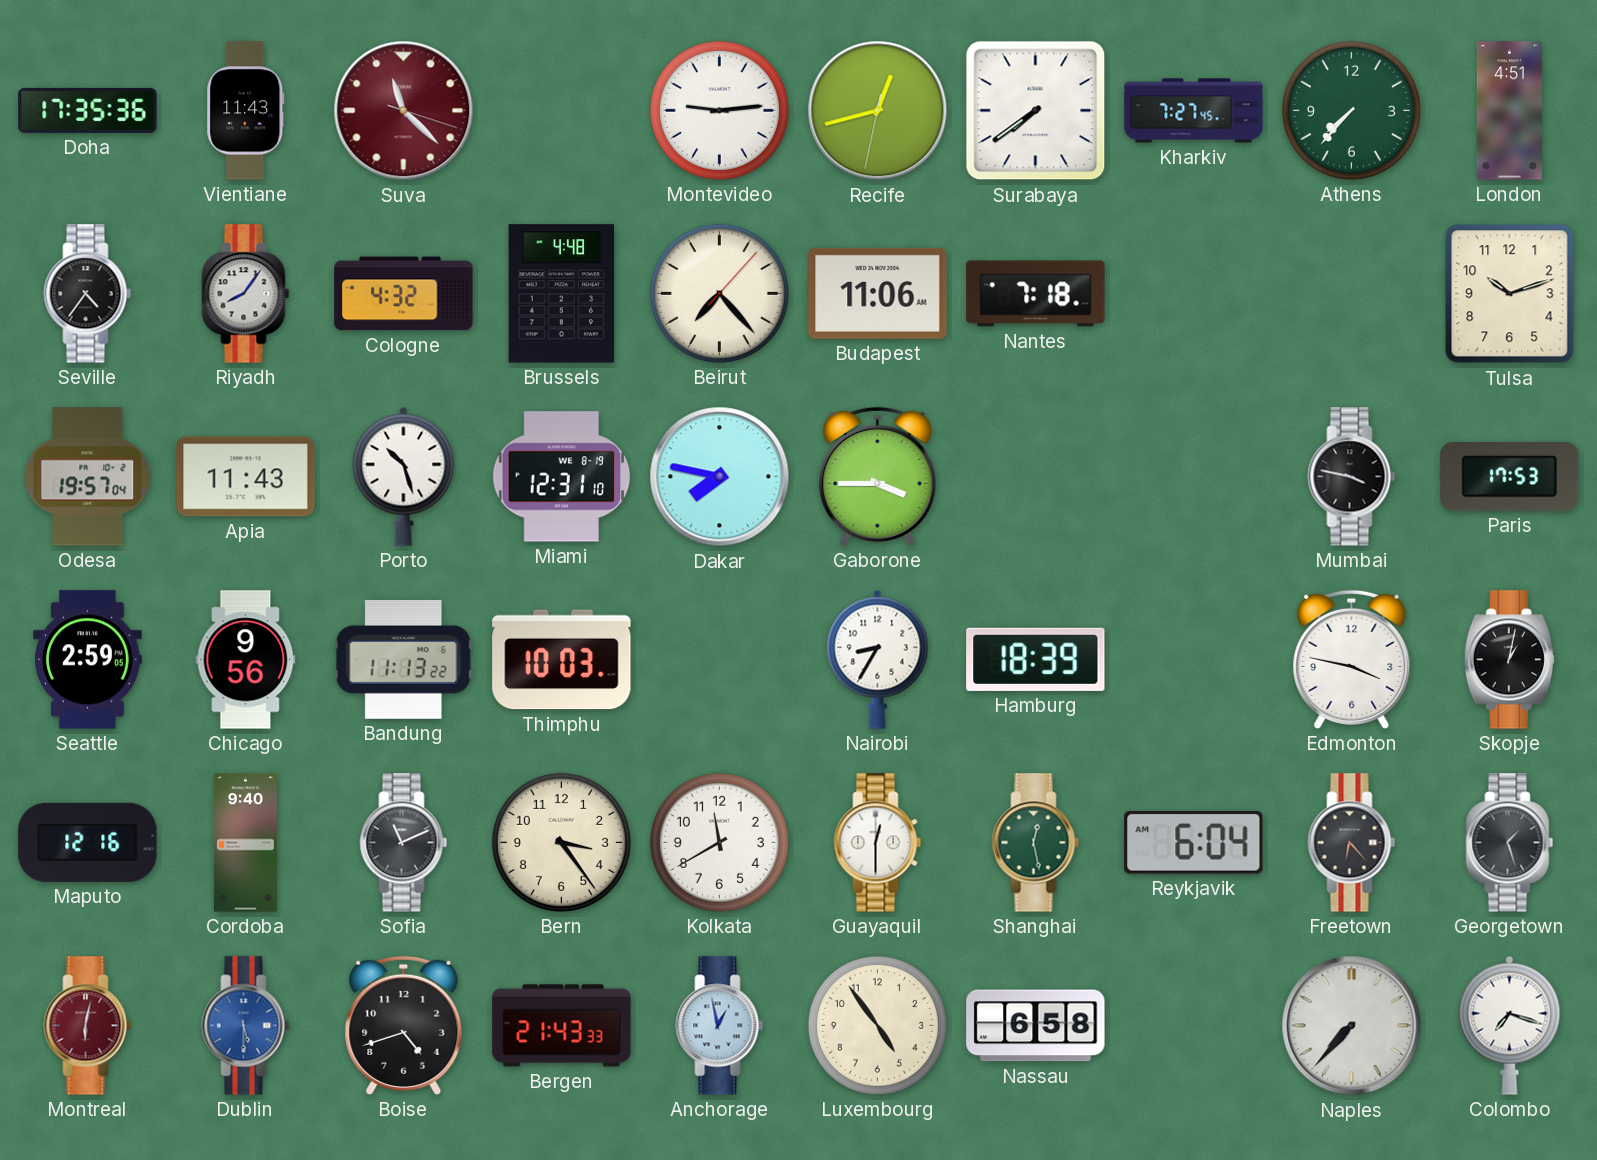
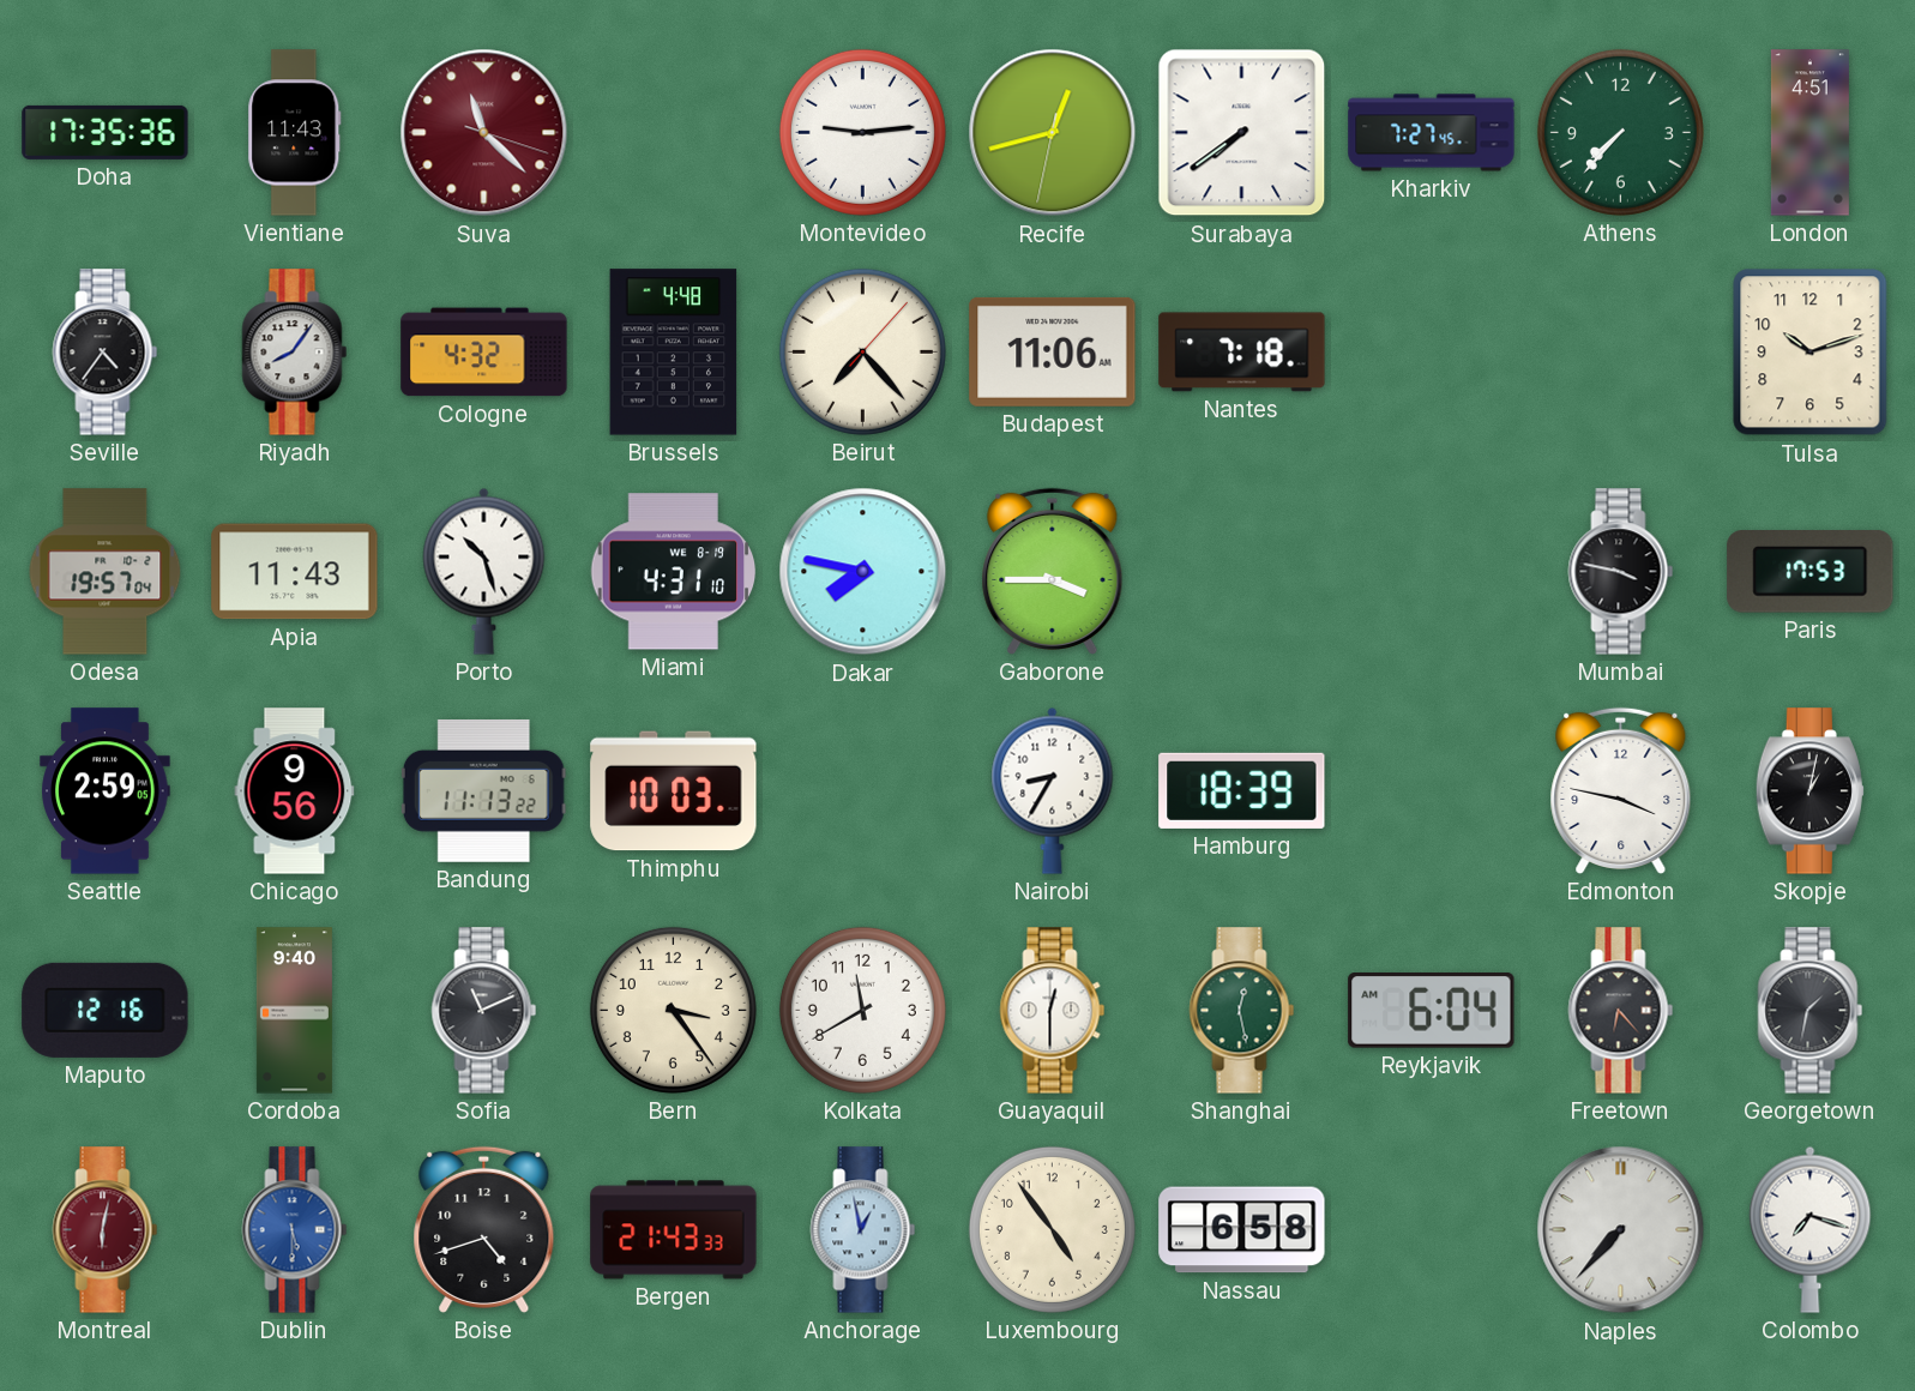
Miami: 12:31 -> 4:31 (674, 572)
Georgetown: 1:27 -> 1:32 (1811, 1011)
